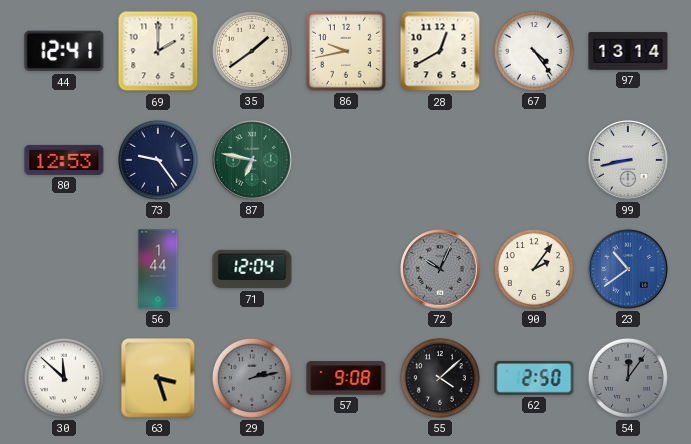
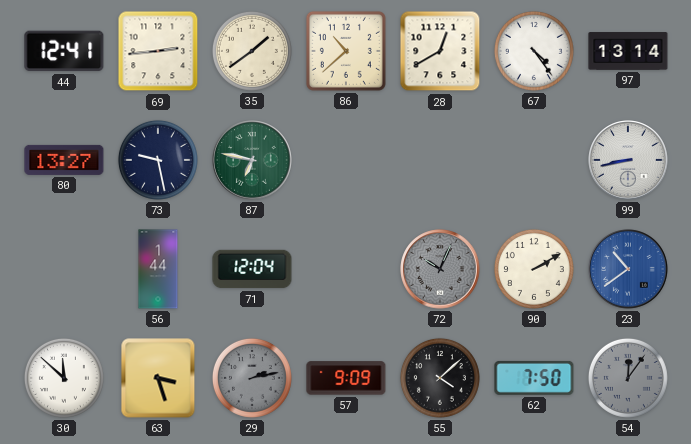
69: 2:00 -> 2:44 (158, 51)
86: 9:43 -> 10:38 (346, 51)
80: 12:53 -> 13:27 (64, 160)
73: 9:24 -> 9:28 (158, 160)
90: 2:06 -> 2:10 (534, 269)
57: 9:08 -> 9:09 (346, 378)
62: 2:50 -> 7:50 (534, 378)
